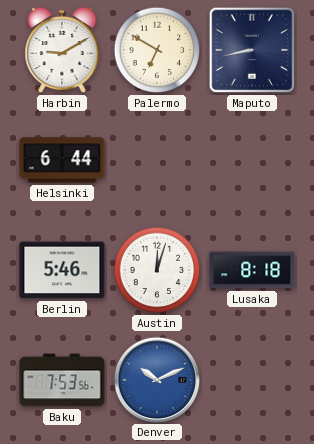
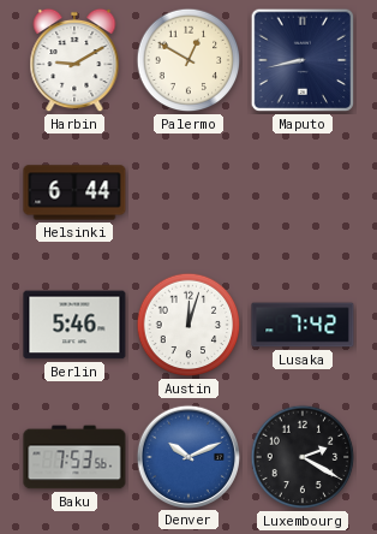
Palermo: 6:50 -> 12:50 (188, 60)
Lusaka: 8:18 -> 7:42 (303, 325)
Luxembourg: none -> 2:20 (303, 457)
